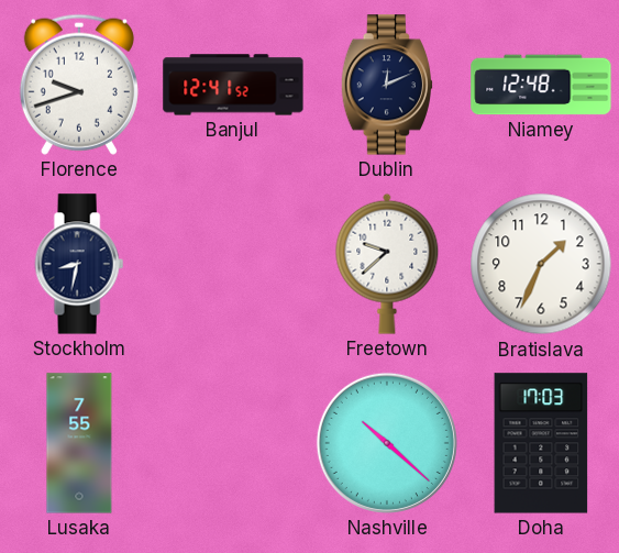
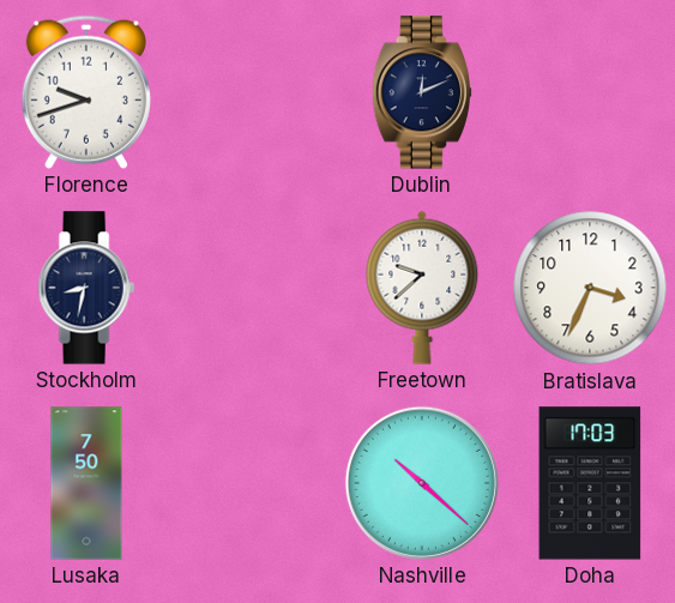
Banjul: 12:41 -> none (233, 85)
Niamey: 12:48 -> none (541, 85)
Bratislava: 1:34 -> 3:34 (590, 288)
Lusaka: 7:55 -> 7:50 (86, 483)
